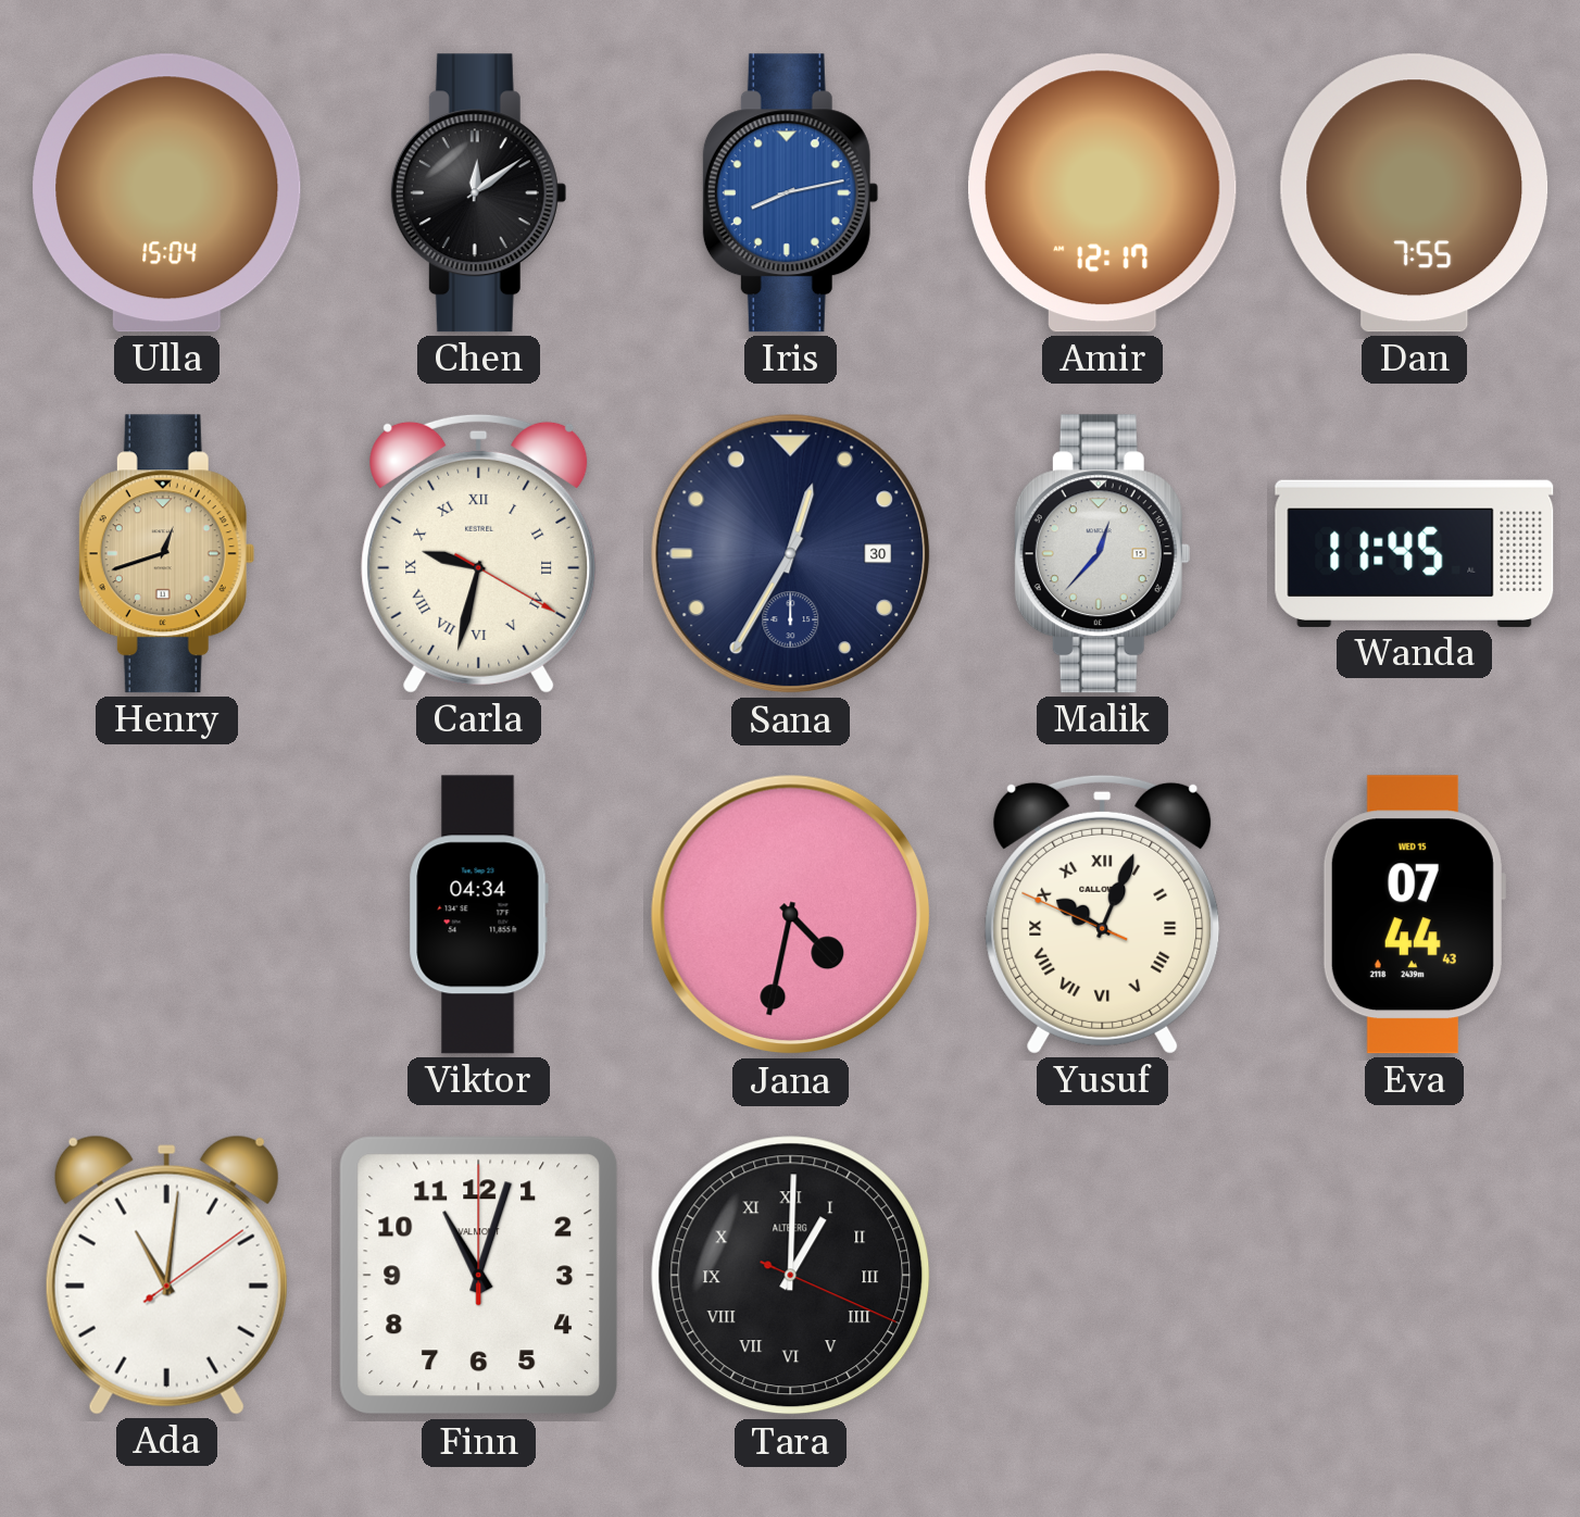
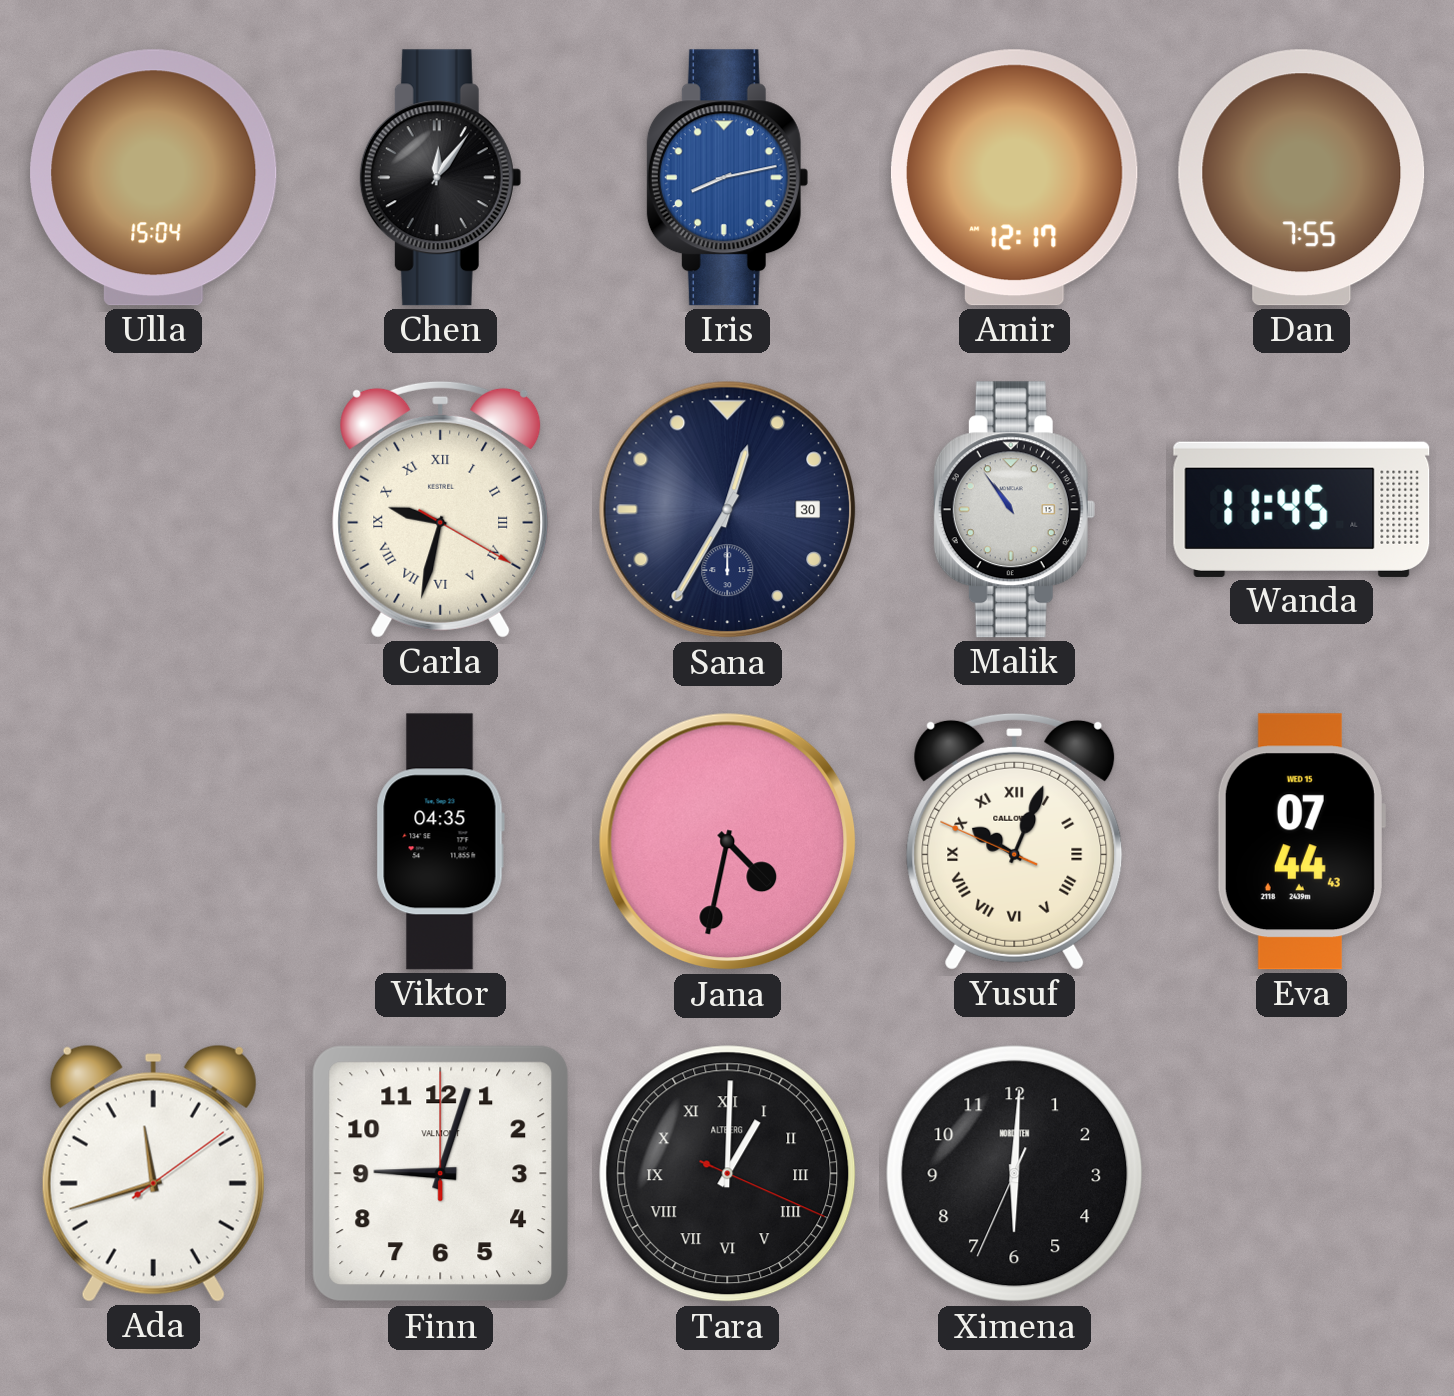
Chen: 12:09 -> 12:06 (440, 178)
Henry: 12:42 -> none (166, 554)
Malik: 12:37 -> 10:54 (1014, 510)
Viktor: 04:34 -> 04:35 (440, 842)
Ada: 11:01 -> 11:42 (153, 1173)
Finn: 11:03 -> 9:03 (441, 1174)
Ximena: none -> 6:00 (1015, 1174)
